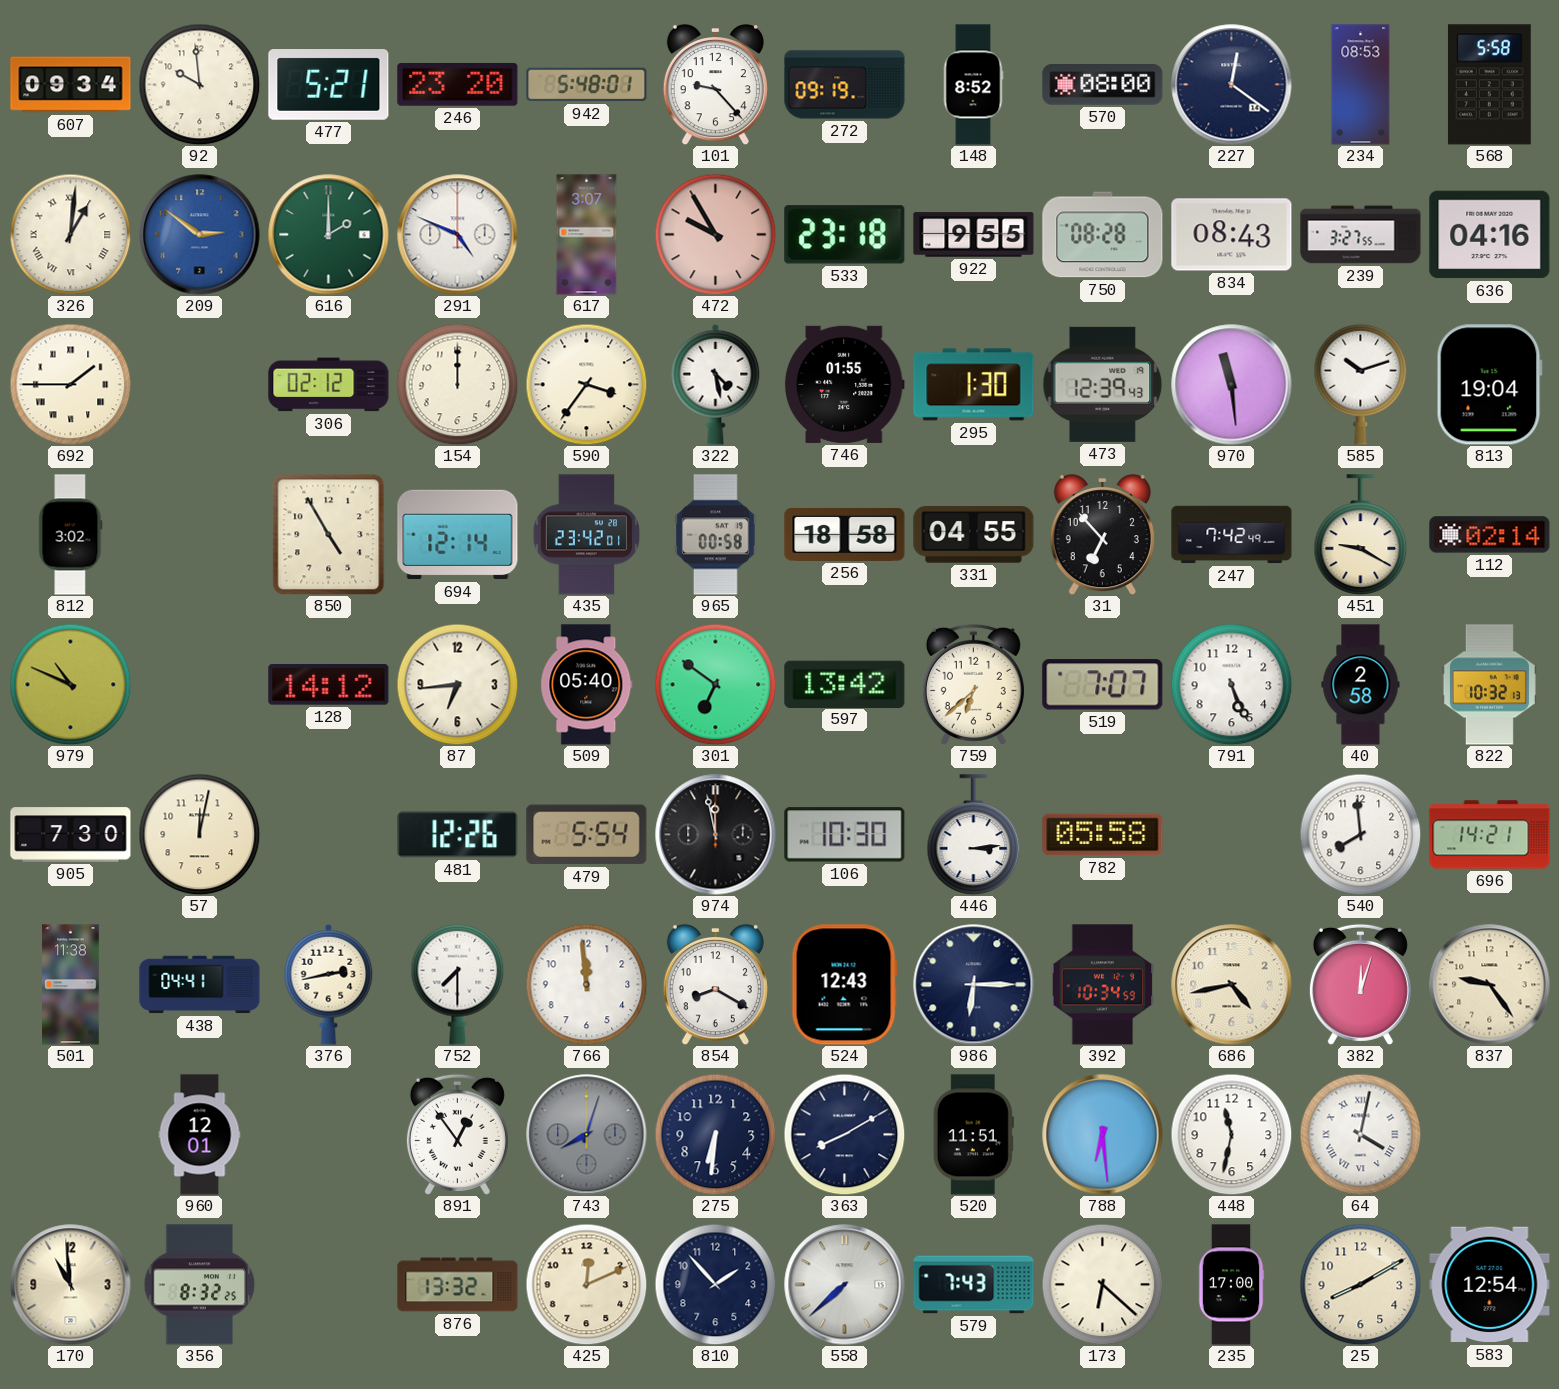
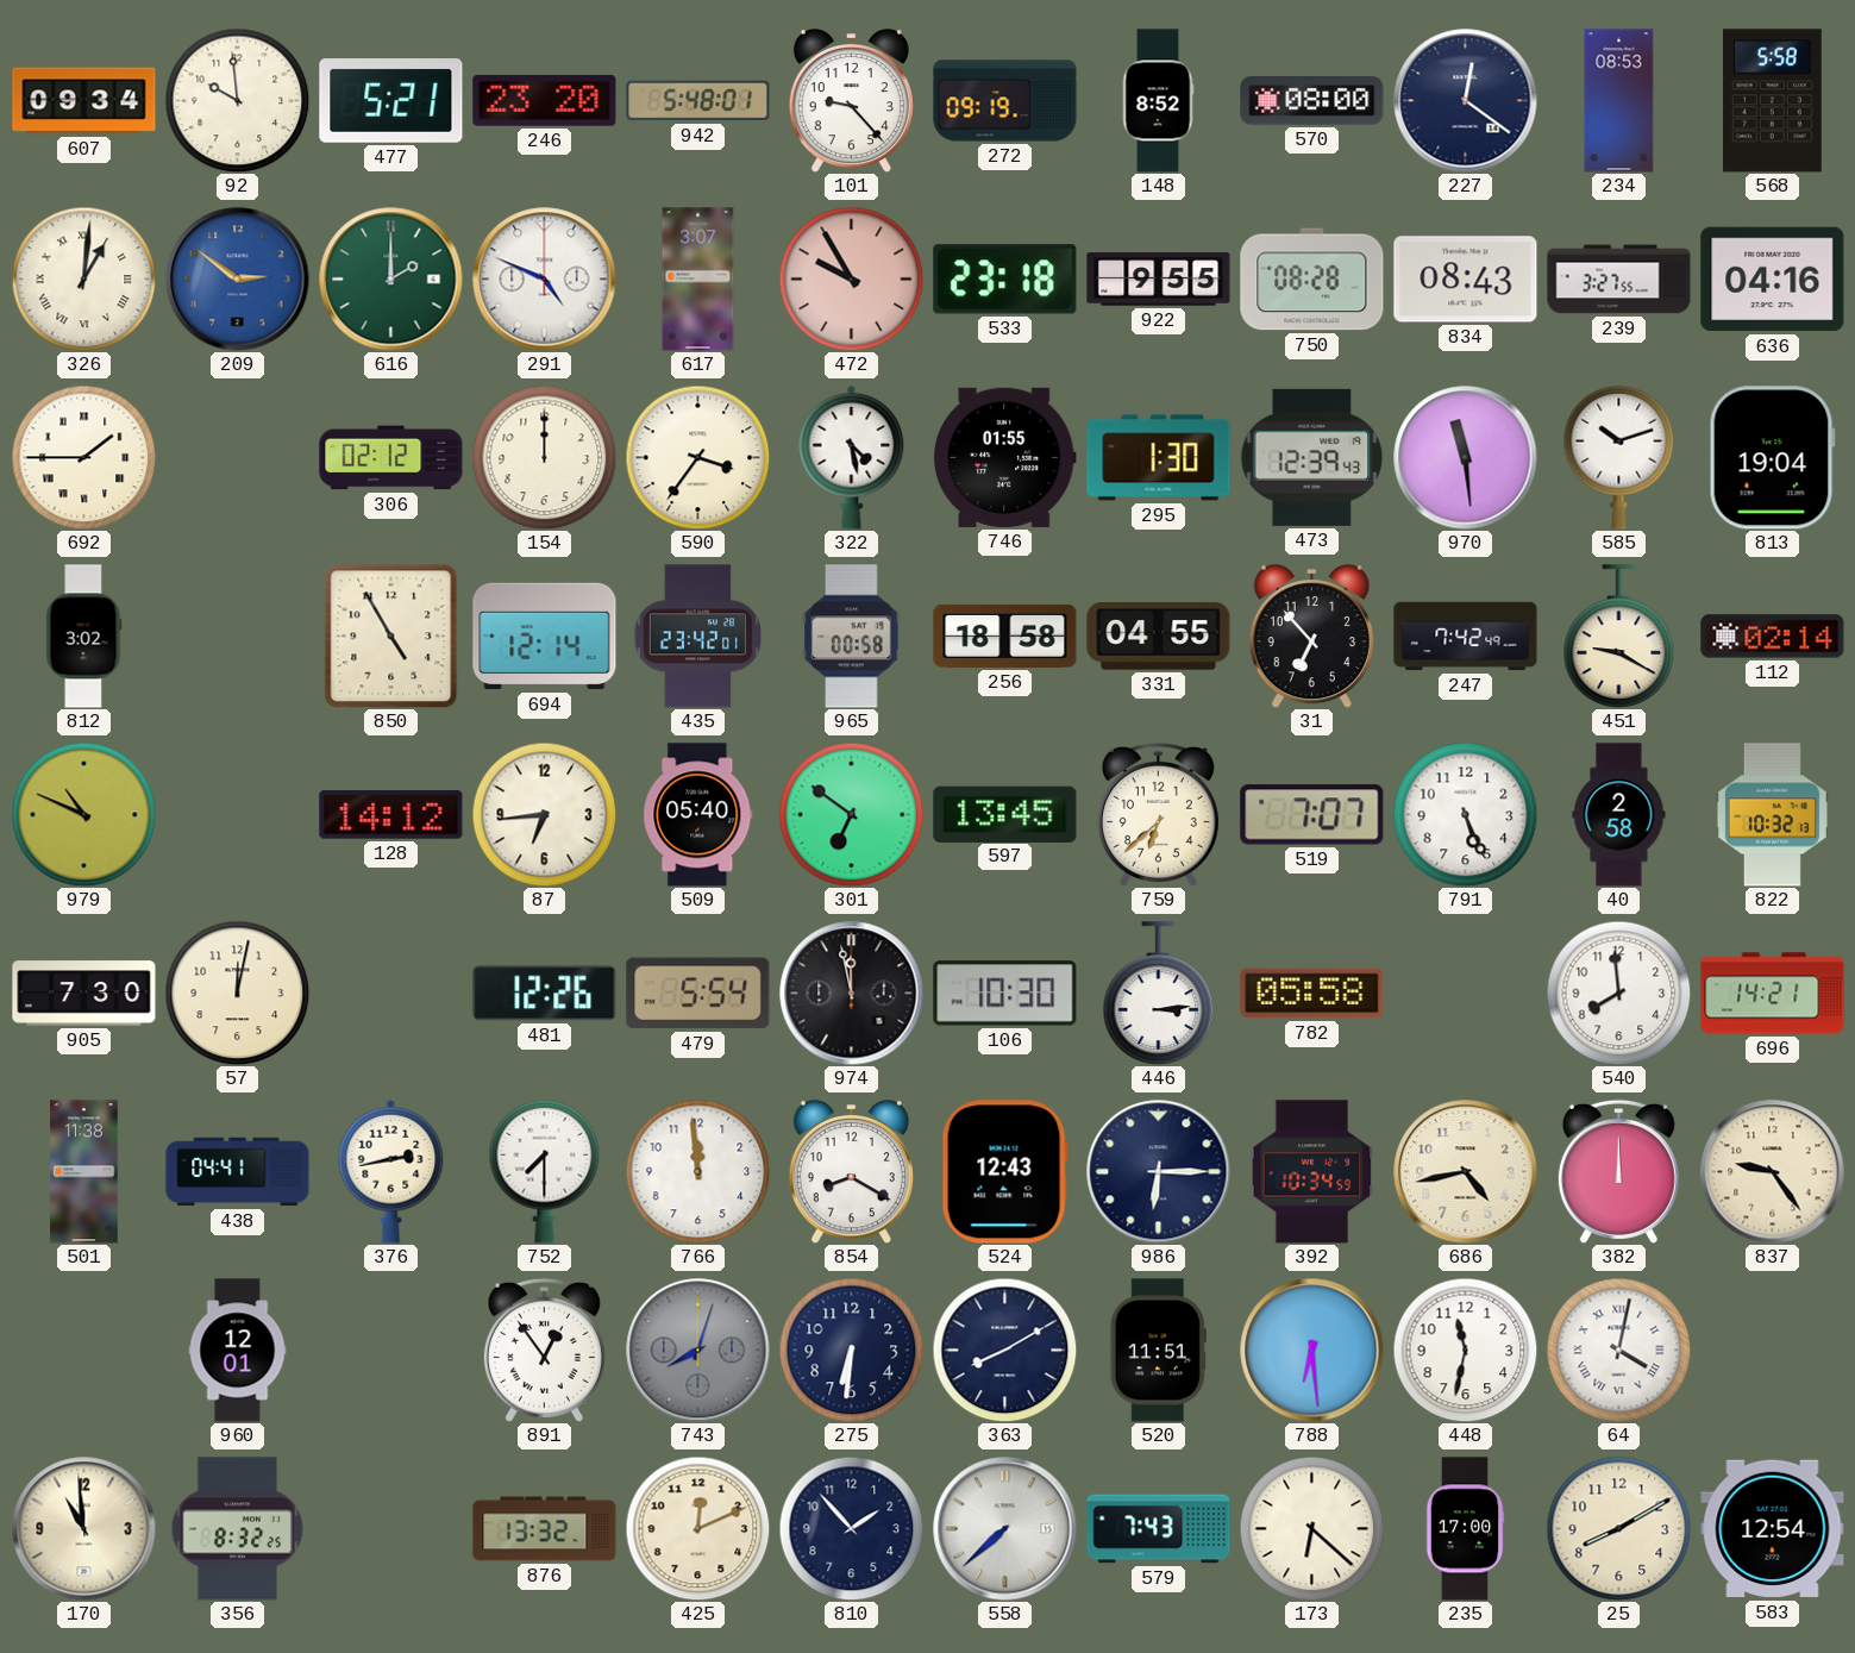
597: 13:42 -> 13:45 (1005, 814)
382: 12:03 -> 12:00 (1618, 1171)
